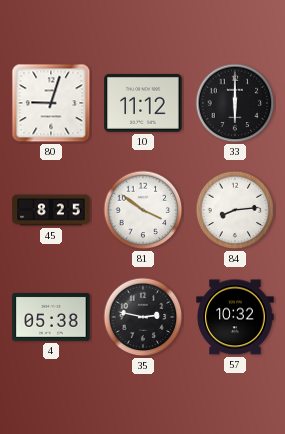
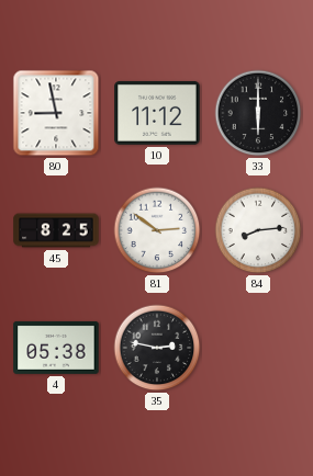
80: 9:03 -> 8:58 (56, 113)
81: 3:51 -> 2:51 (157, 230)
57: 10:32 -> none (235, 317)
